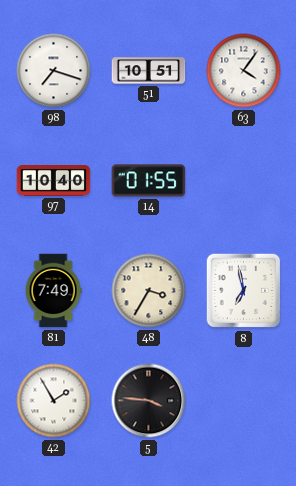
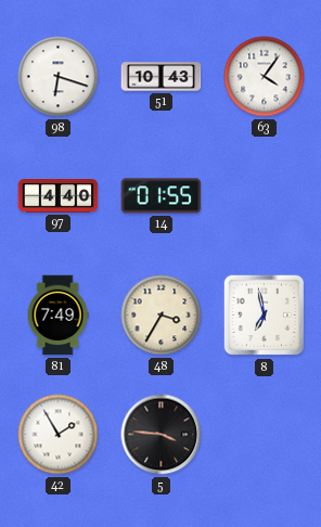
98: 7:18 -> 6:18 (59, 77)
51: 10:51 -> 10:43 (162, 77)
97: 10:40 -> 4:40 (59, 196)
